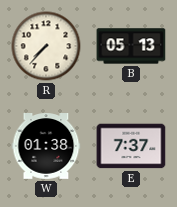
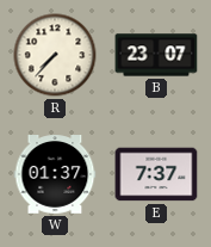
B: 05:13 -> 23:07 (156, 55)
W: 01:38 -> 01:37 (55, 175)
